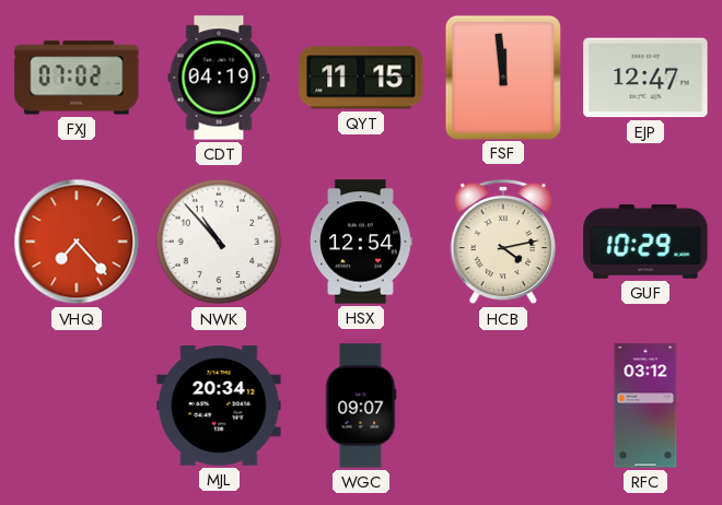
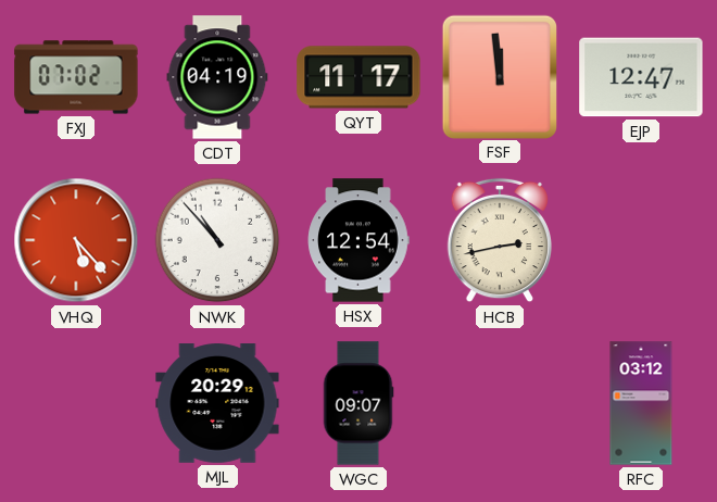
QYT: 11:15 -> 11:17 (358, 77)
VHQ: 7:23 -> 5:23 (76, 240)
HCB: 4:13 -> 2:43 (500, 240)
GUF: 10:29 -> none (645, 243)
MJL: 20:34 -> 20:29 (217, 403)
